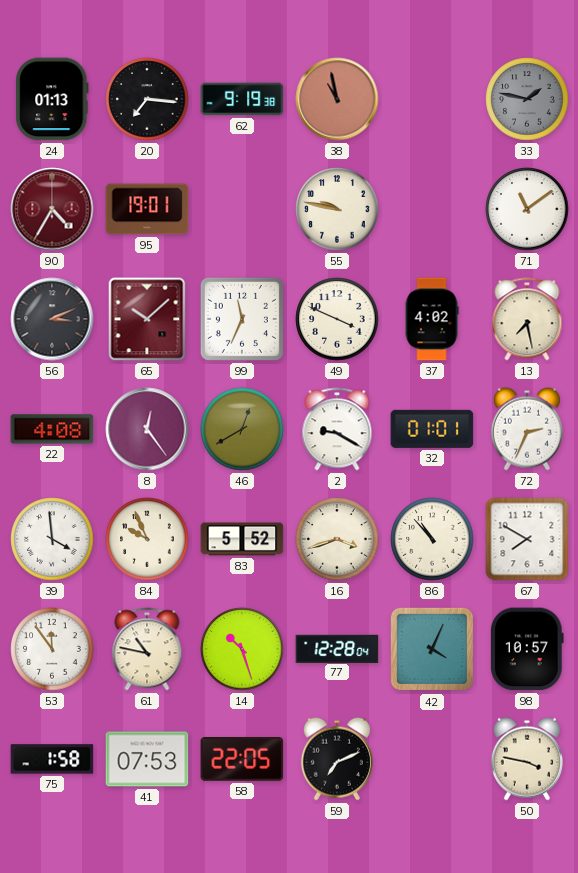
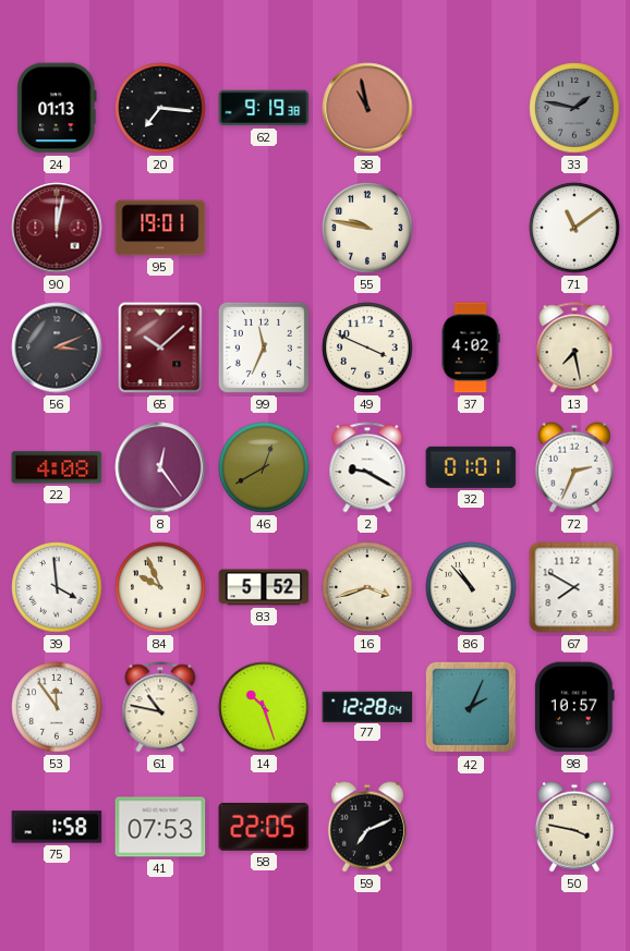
90: 4:35 -> 12:02 (57, 228)
42: 4:04 -> 2:04 (471, 707)
